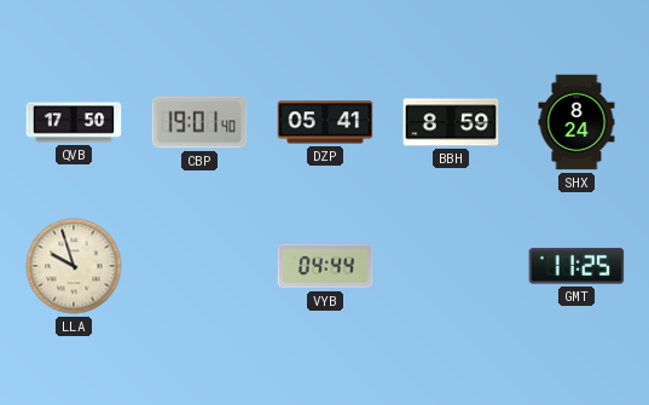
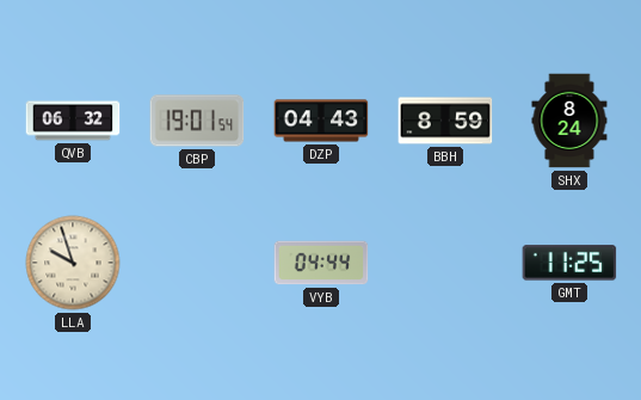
QVB: 17:50 -> 06:32 (73, 121)
CBP: 19:01:40 -> 19:01:54 (197, 121)
DZP: 05:41 -> 04:43 (321, 121)
